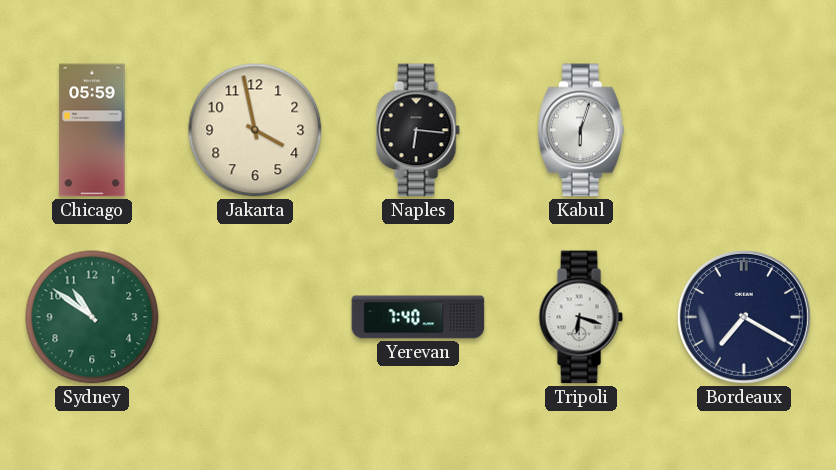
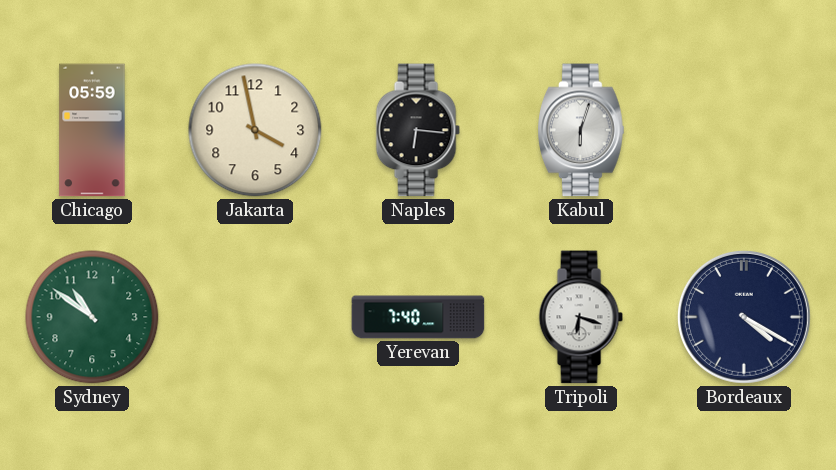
Bordeaux: 7:20 -> 4:20 (744, 317)
